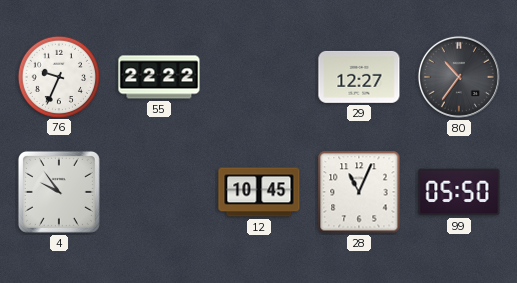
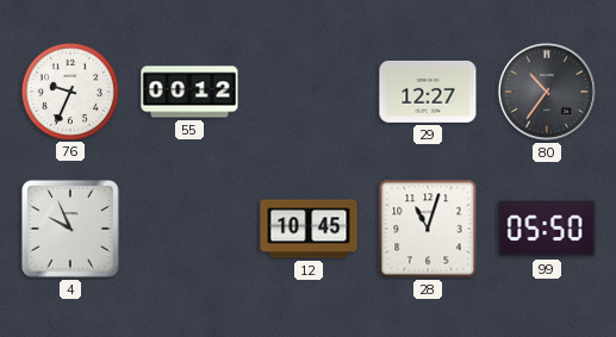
55: 22:22 -> 00:12 (189, 92)
4: 9:54 -> 9:56 (70, 229)
28: 11:04 -> 11:03 (428, 229)
